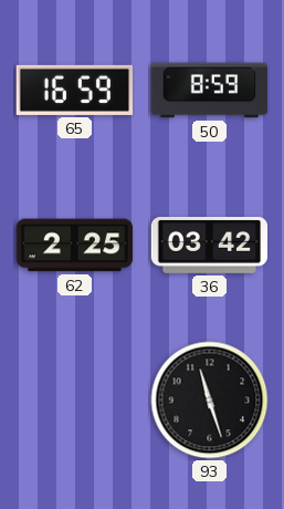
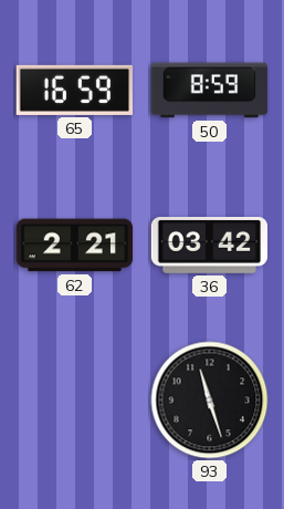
62: 2:25 -> 2:21 (75, 246)
